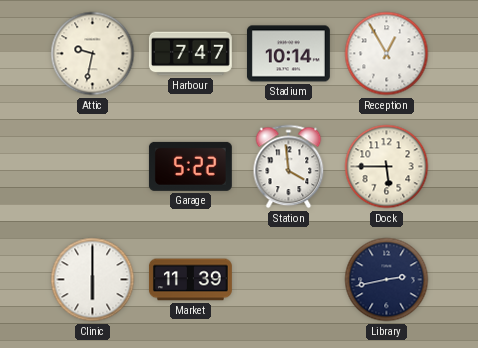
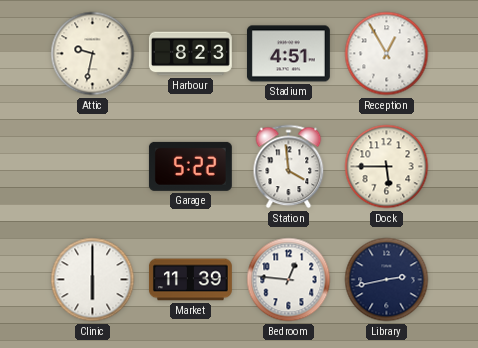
Harbour: 7:47 -> 8:23 (190, 54)
Stadium: 10:14 -> 4:51 (288, 54)
Bedroom: none -> 12:46 (289, 280)
